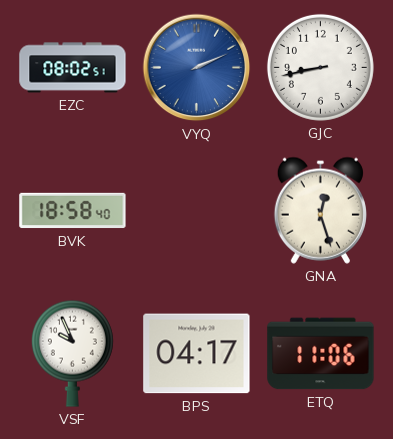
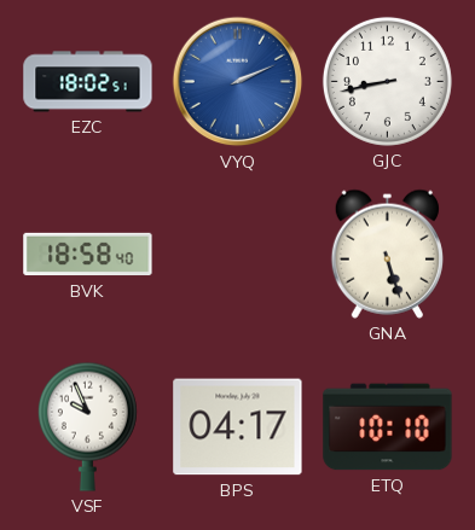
EZC: 08:02 -> 18:02 (88, 82)
GNA: 12:27 -> 5:27 (387, 254)
ETQ: 11:06 -> 10:10 (388, 427)
